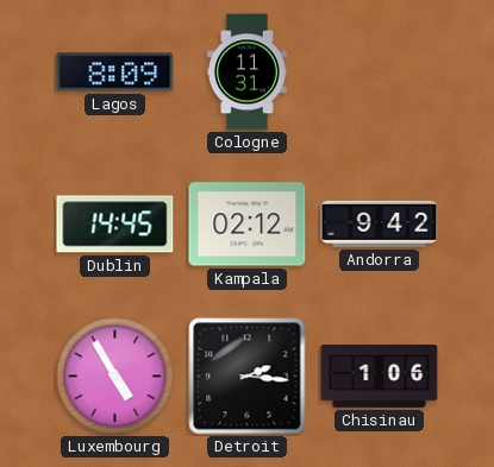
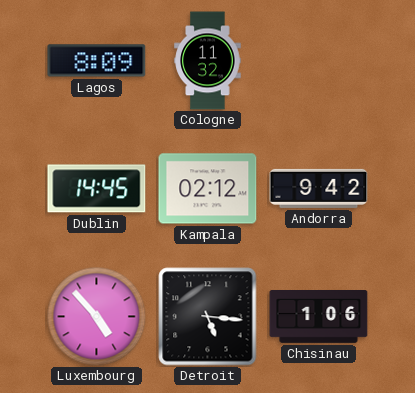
Cologne: 11:31 -> 11:32 (208, 61)
Luxembourg: 4:55 -> 4:53 (97, 317)
Detroit: 2:16 -> 5:16 (208, 317)
